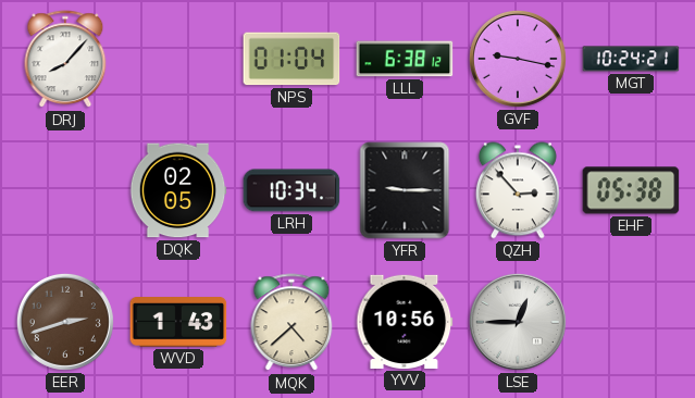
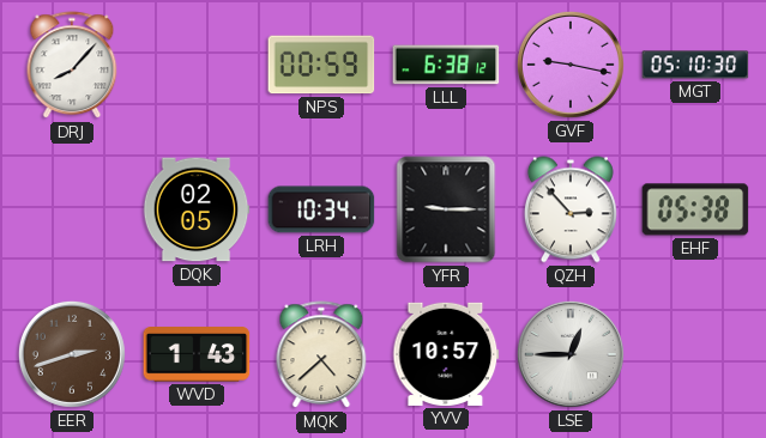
NPS: 01:04 -> 00:59 (321, 65)
MGT: 10:24 -> 05:10 (695, 65)
YVV: 10:56 -> 10:57 (446, 354)
